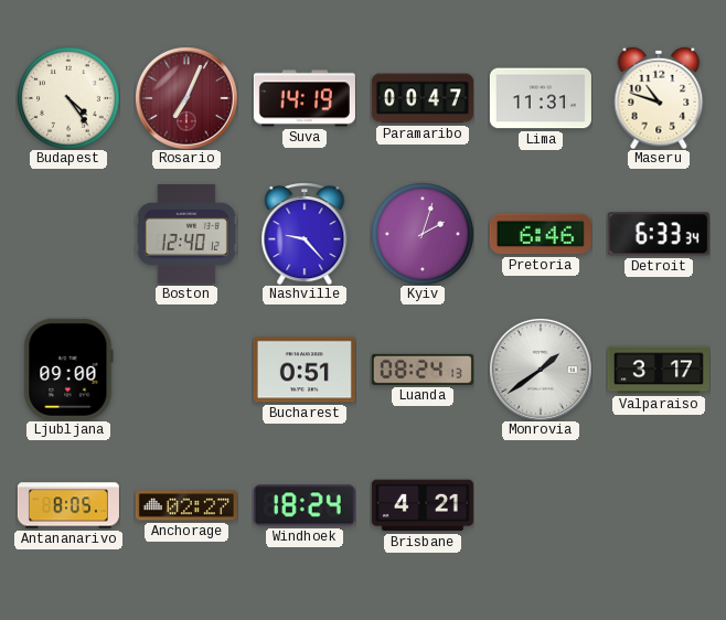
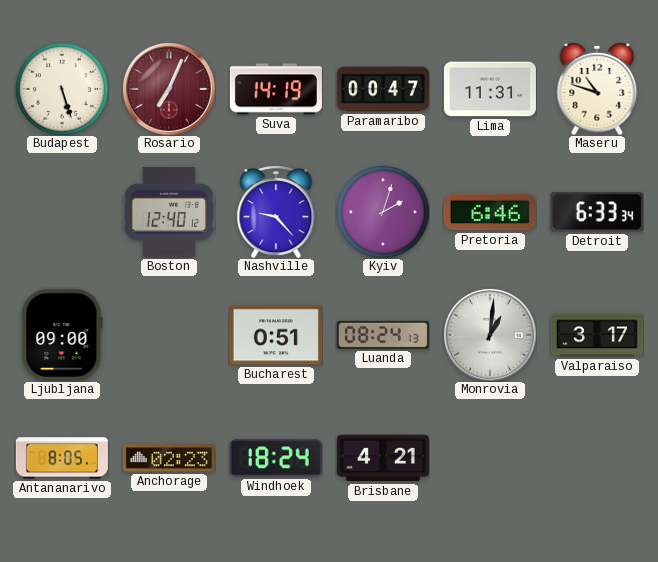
Budapest: 4:24 -> 5:27 (62, 89)
Monrovia: 1:39 -> 1:01 (490, 335)
Anchorage: 02:27 -> 02:23 (169, 458)
